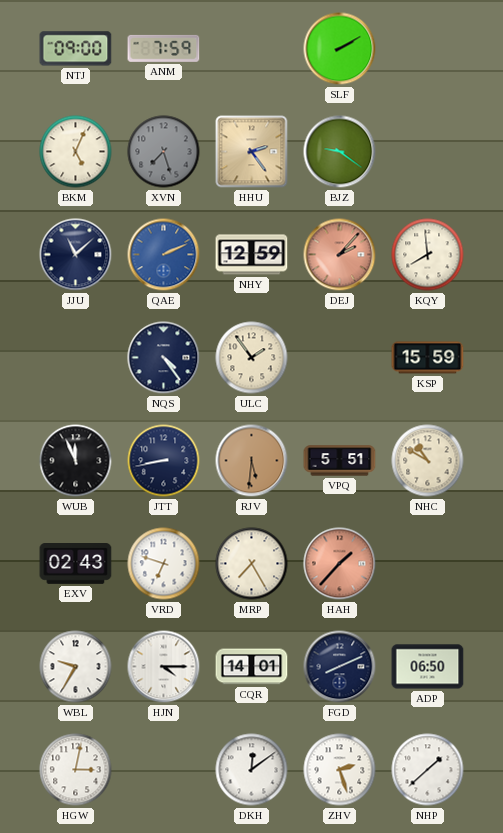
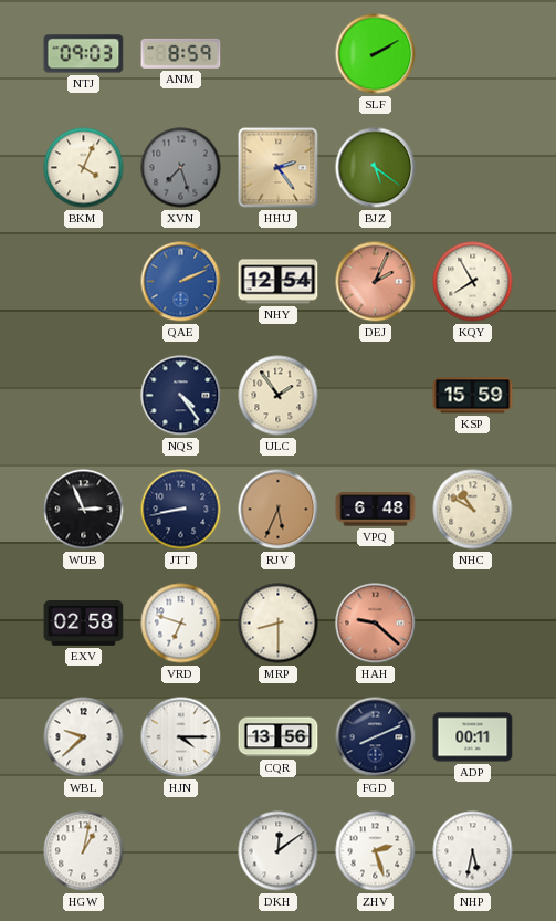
NTJ: 09:00 -> 09:03 (84, 54)
ANM: 7:59 -> 8:59 (181, 53)
BKM: 5:04 -> 4:04 (84, 168)
BJZ: 9:21 -> 5:21 (376, 168)
JJU: 11:08 -> none (76, 255)
NHY: 12:59 -> 12:54 (279, 282)
DEJ: 2:07 -> 2:04 (376, 282)
KQY: 7:59 -> 7:55 (473, 282)
WUB: 11:56 -> 2:56 (84, 510)
RJV: 5:31 -> 5:34 (279, 510)
VPQ: 5:51 -> 6:48 (376, 510)
EXV: 02:43 -> 02:58 (84, 624)
MRP: 7:25 -> 8:30 (279, 624)
HAH: 1:37 -> 9:22 (376, 624)
WBL: 9:35 -> 9:38 (84, 737)
CQR: 14:01 -> 13:56 (279, 737)
ADP: 06:50 -> 00:11 (473, 737)
HGW: 3:02 -> 1:02 (84, 851)
NHP: 1:38 -> 5:32 (473, 851)
